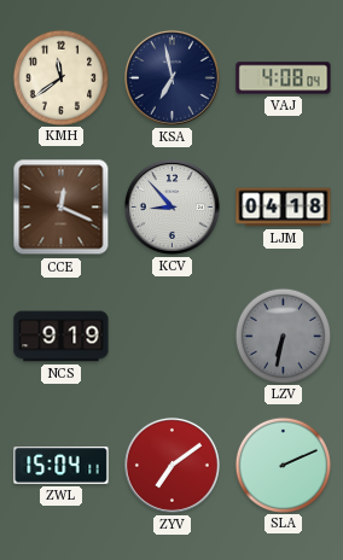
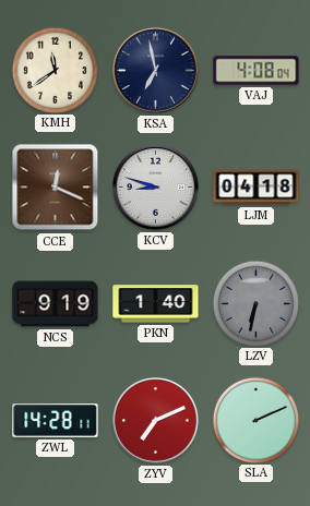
KCV: 8:53 -> 8:48 (155, 186)
PKN: none -> 1:40 (156, 304)
ZWL: 15:04 -> 14:28 (56, 421)
ZYV: 7:09 -> 7:11 (155, 420)
